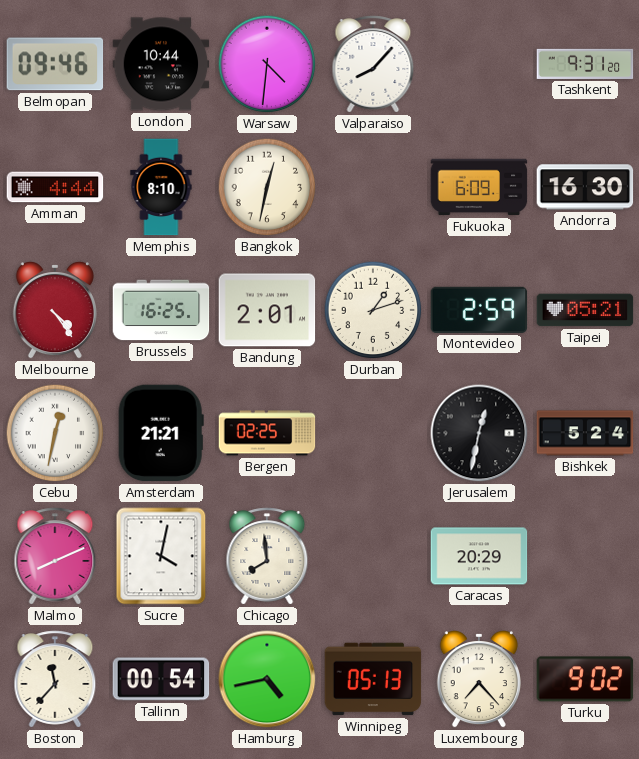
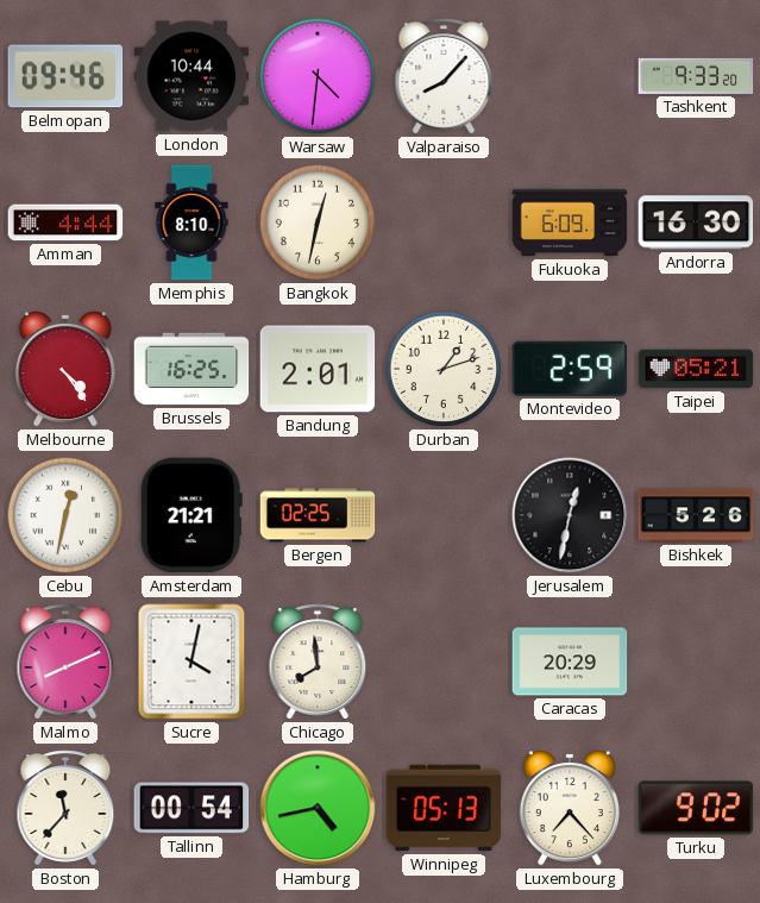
Tashkent: 9:31 -> 9:33 (696, 76)
Bishkek: 5:24 -> 5:26 (696, 515)
